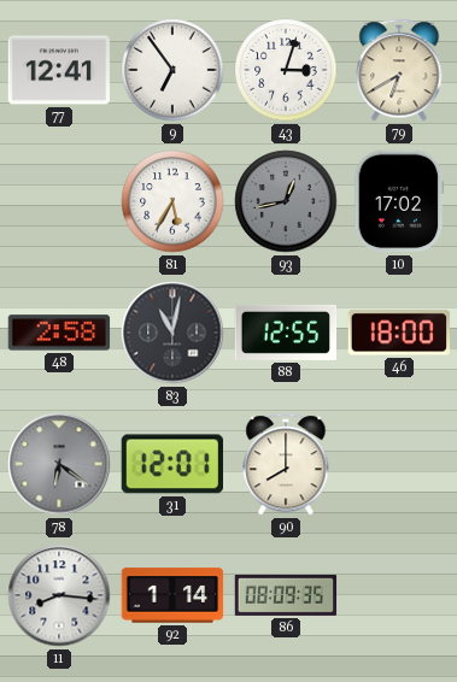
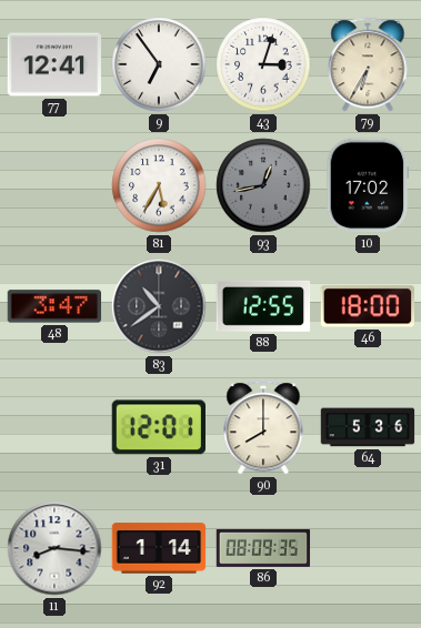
79: 6:40 -> 6:35 (368, 64)
48: 2:58 -> 3:47 (54, 306)
83: 11:02 -> 10:39 (159, 306)
78: 6:21 -> none (59, 464)
64: none -> 5:36 (368, 427)
